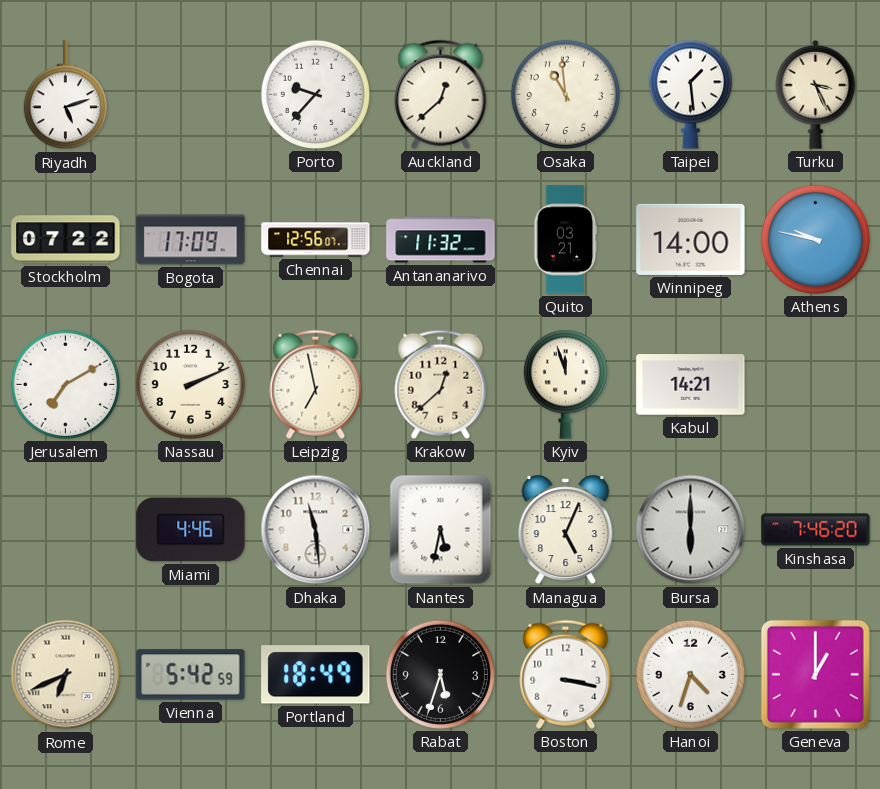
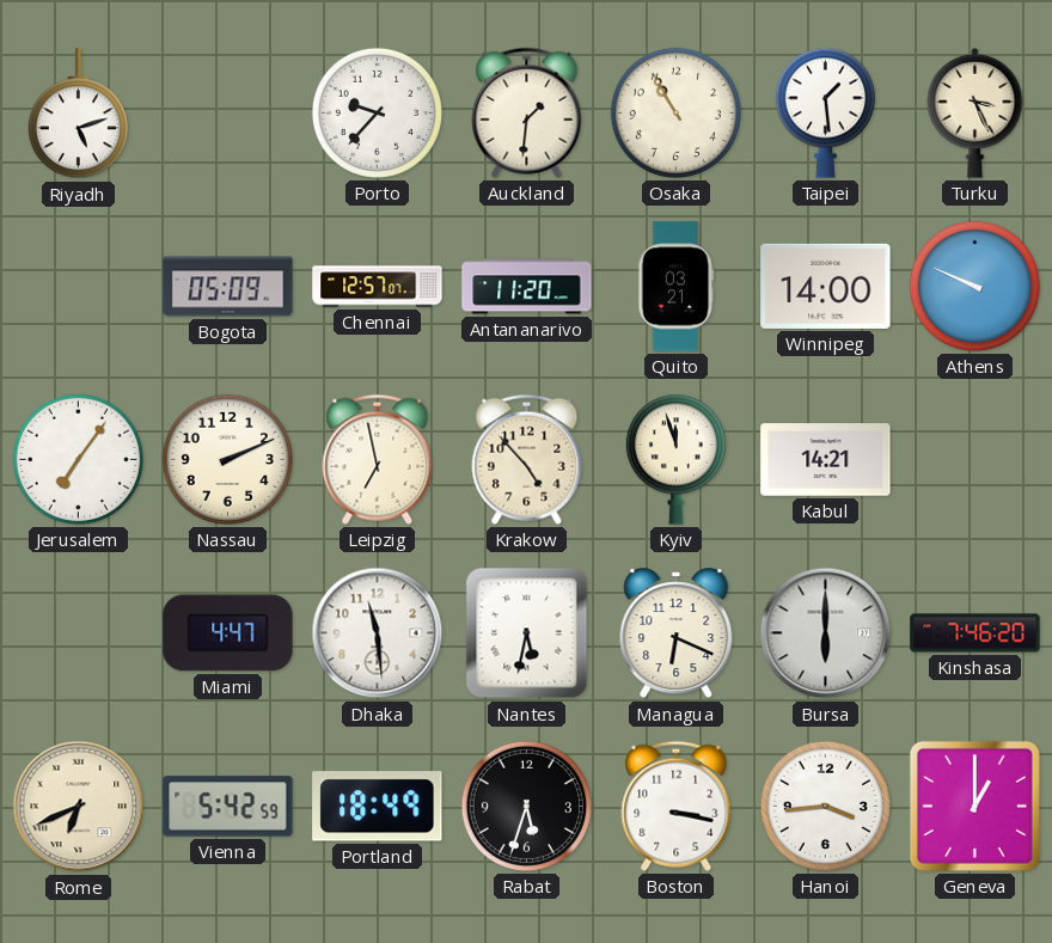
Auckland: 12:38 -> 1:31 (527, 112)
Osaka: 10:59 -> 10:55 (675, 112)
Stockholm: 07:22 -> none (66, 240)
Bogota: 17:09 -> 05:09 (228, 287)
Chennai: 12:56 -> 12:57 (378, 287)
Antananarivo: 11:32 -> 11:20 (527, 287)
Athens: 9:47 -> 9:49 (974, 286)
Jerusalem: 7:10 -> 7:06 (78, 459)
Krakow: 12:38 -> 4:53 (527, 459)
Miami: 4:46 -> 4:47 (228, 633)
Managua: 5:04 -> 6:19 (677, 633)
Hanoi: 4:33 -> 3:44 (825, 806)
